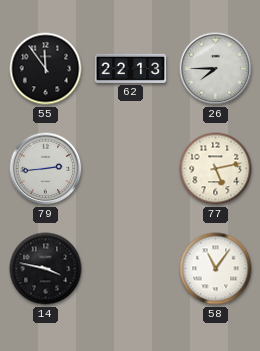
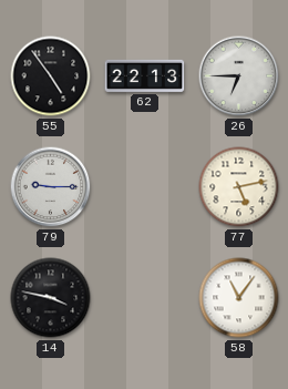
55: 11:54 -> 4:54 (51, 76)
26: 7:45 -> 6:45 (239, 76)
79: 2:44 -> 9:15 (51, 187)
